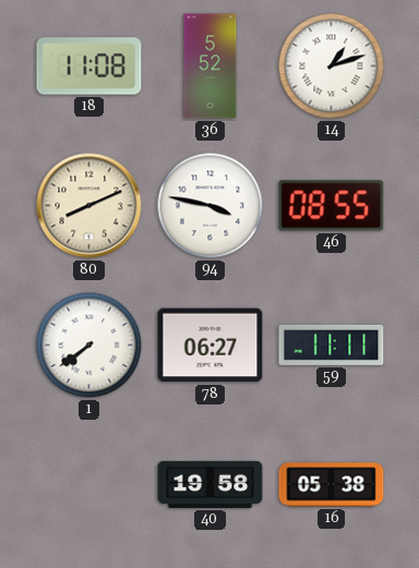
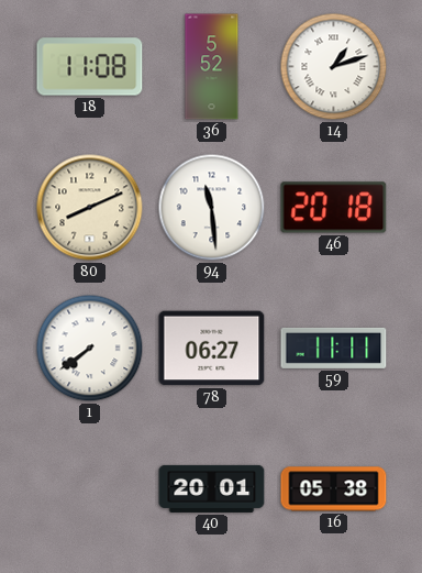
94: 3:47 -> 11:29 (212, 208)
46: 08:55 -> 20:18 (334, 208)
40: 19:58 -> 20:01 (212, 488)
